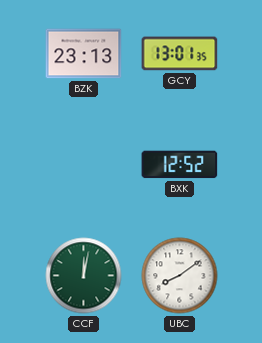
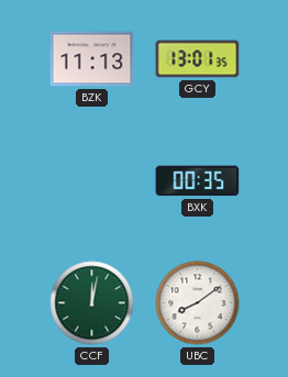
BZK: 23:13 -> 11:13 (92, 59)
BXK: 12:52 -> 00:35 (198, 181)
